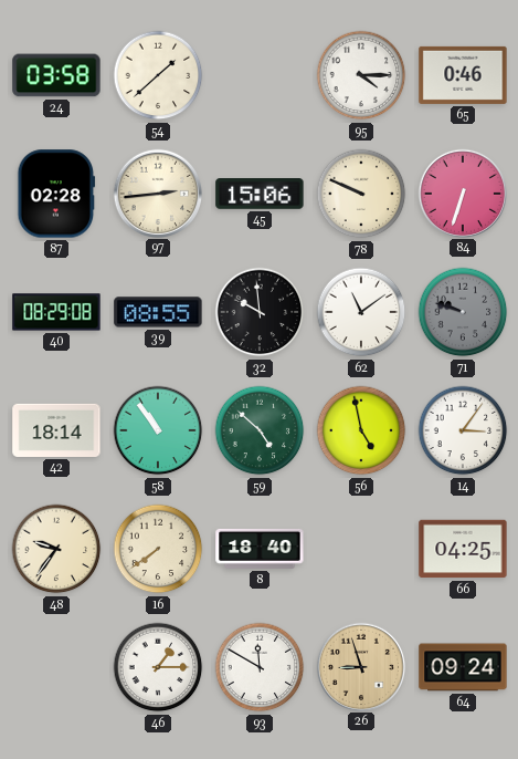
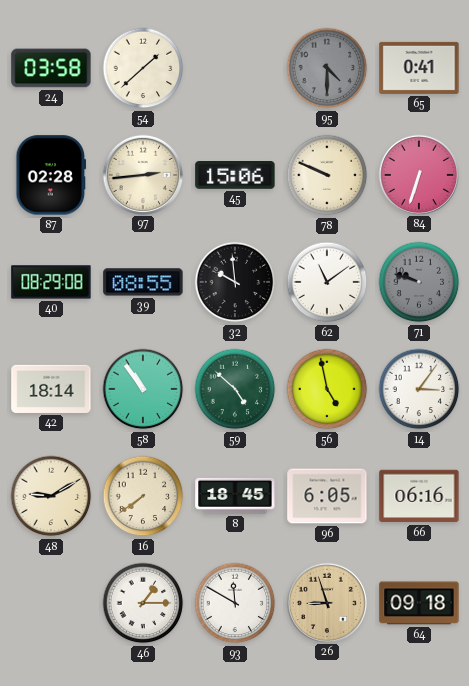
95: 4:15 -> 4:30 (327, 68)
95 dial: white -> grey (327, 68)
65: 0:46 -> 0:41 (419, 68)
48: 9:36 -> 9:10 (51, 496)
8: 18:40 -> 18:45 (235, 496)
96: none -> 6:05 (327, 496)
66: 04:25 -> 06:16 (419, 496)
64: 09:24 -> 09:18 (419, 603)
